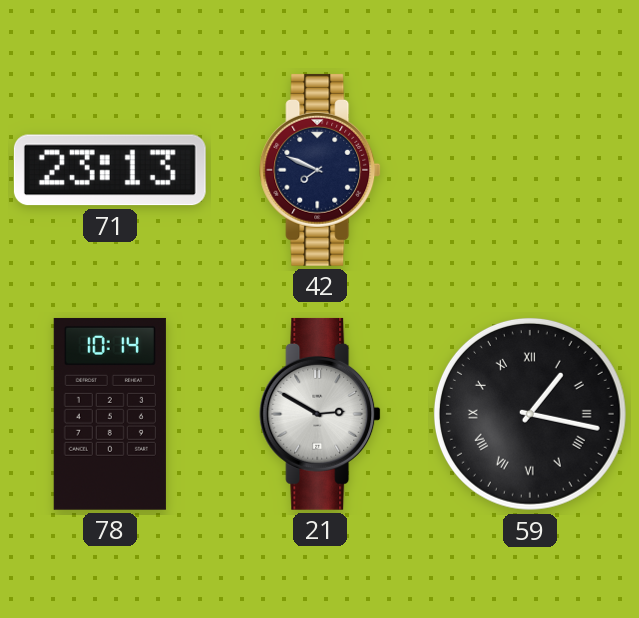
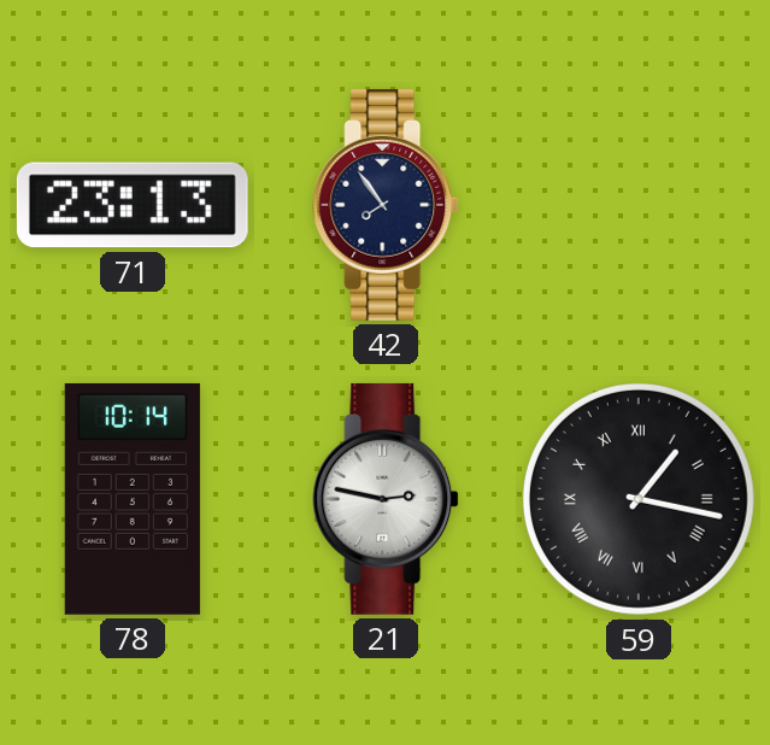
42: 7:49 -> 7:54 (386, 205)
21: 2:50 -> 2:47 (386, 499)
